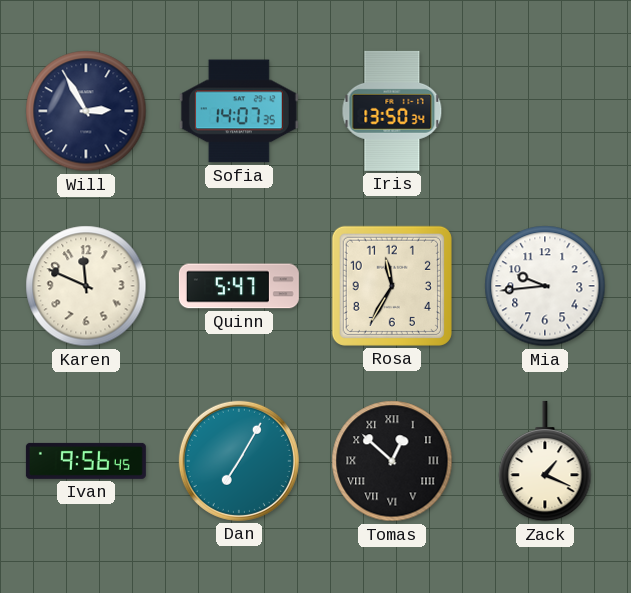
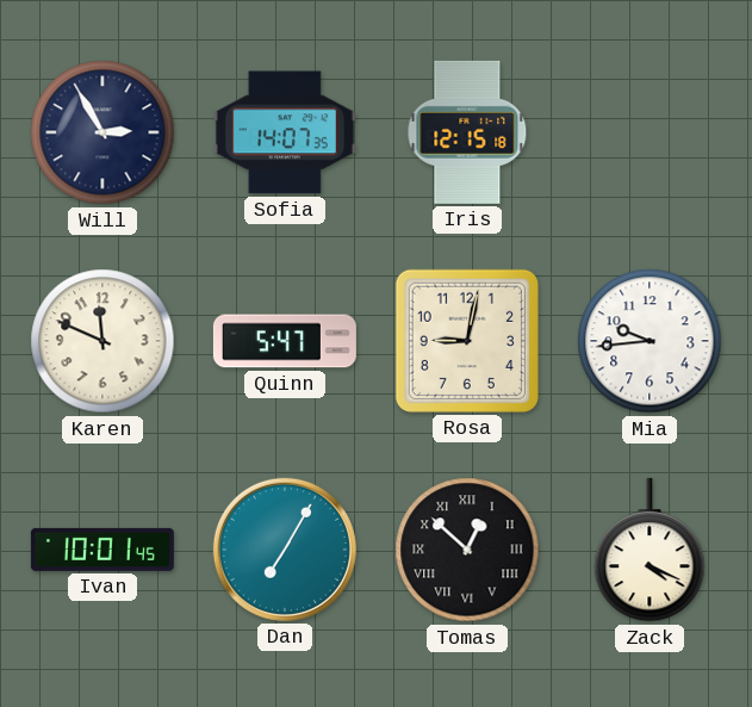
Iris: 13:50 -> 12:15 (467, 132)
Rosa: 11:35 -> 9:02 (467, 341)
Ivan: 9:56 -> 10:01 (102, 550)
Zack: 1:19 -> 4:19 (650, 550)
